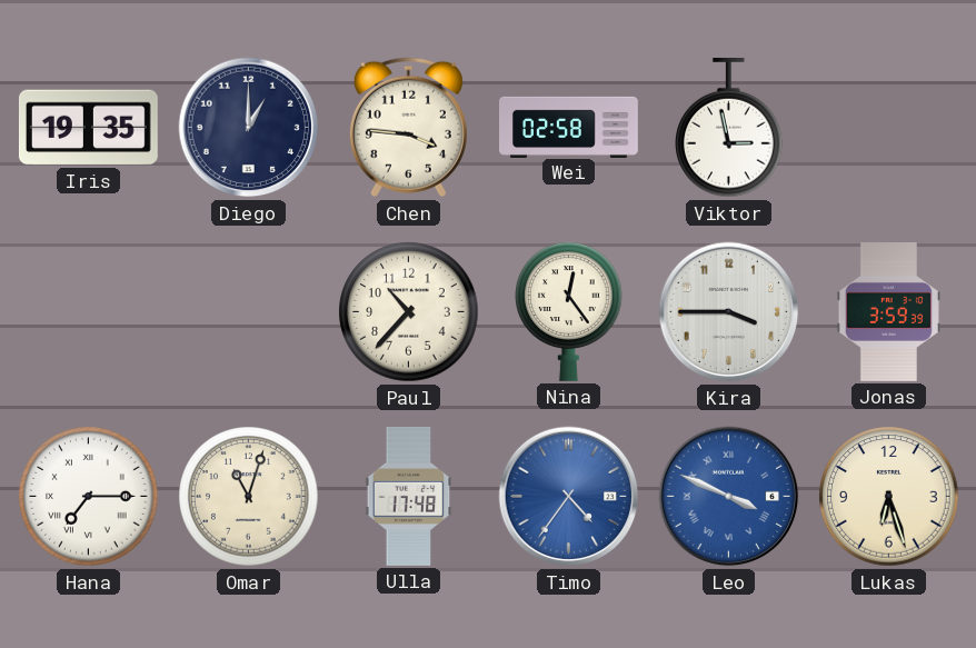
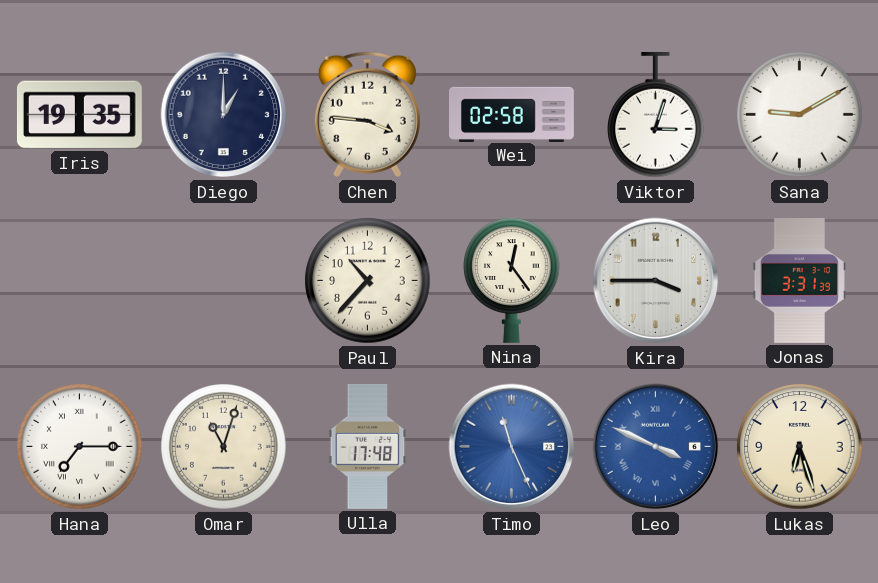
Viktor: 2:58 -> 3:03 (656, 115)
Sana: none -> 9:10 (800, 115)
Jonas: 3:59 -> 3:31 (799, 281)
Timo: 4:36 -> 11:26 (512, 447)
